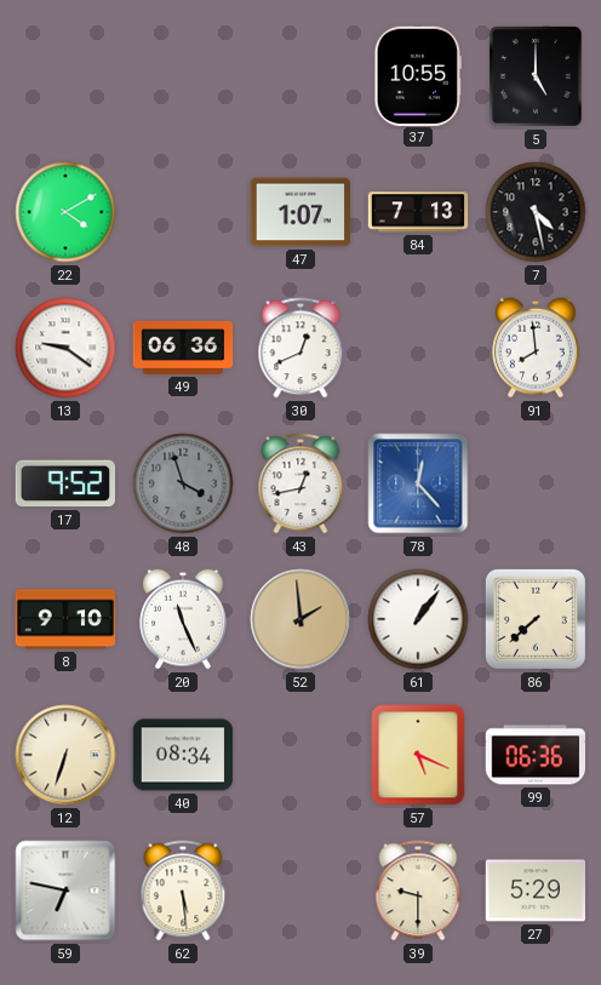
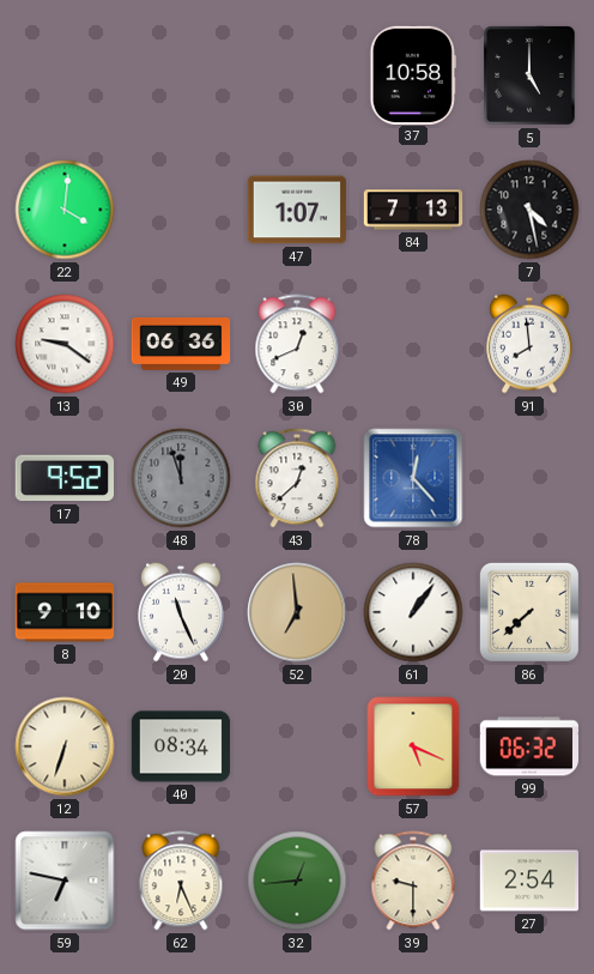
37: 10:55 -> 10:58 (413, 74)
22: 4:10 -> 4:01 (65, 210)
48: 3:57 -> 11:57 (181, 478)
43: 12:43 -> 12:38 (297, 478)
52: 1:59 -> 6:59 (297, 612)
99: 06:36 -> 06:32 (529, 746)
62: 5:29 -> 6:26 (181, 881)
32: none -> 12:44 (297, 881)
27: 5:29 -> 2:54 (528, 881)
